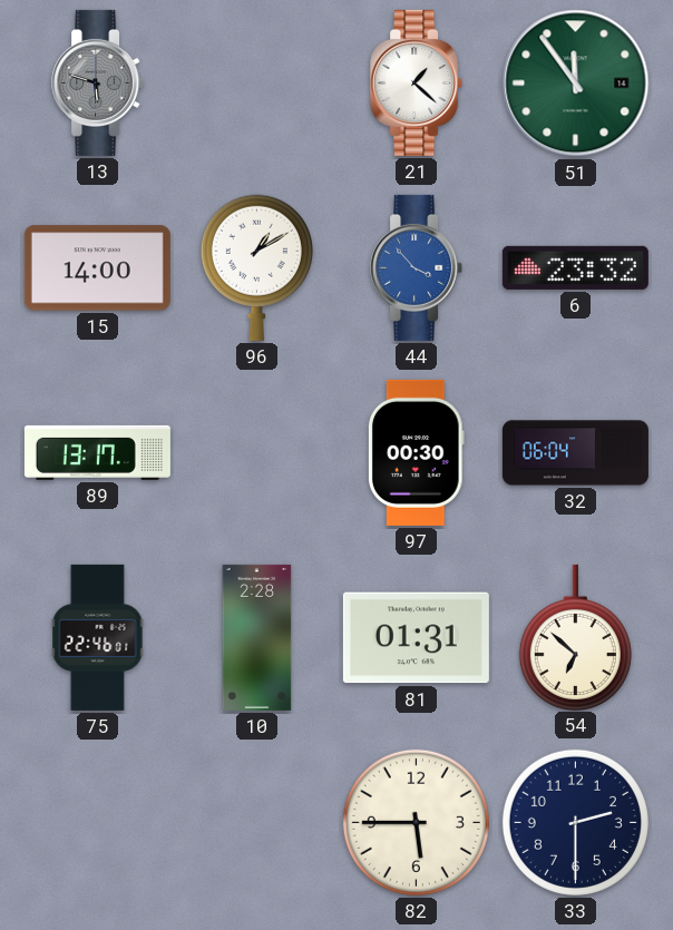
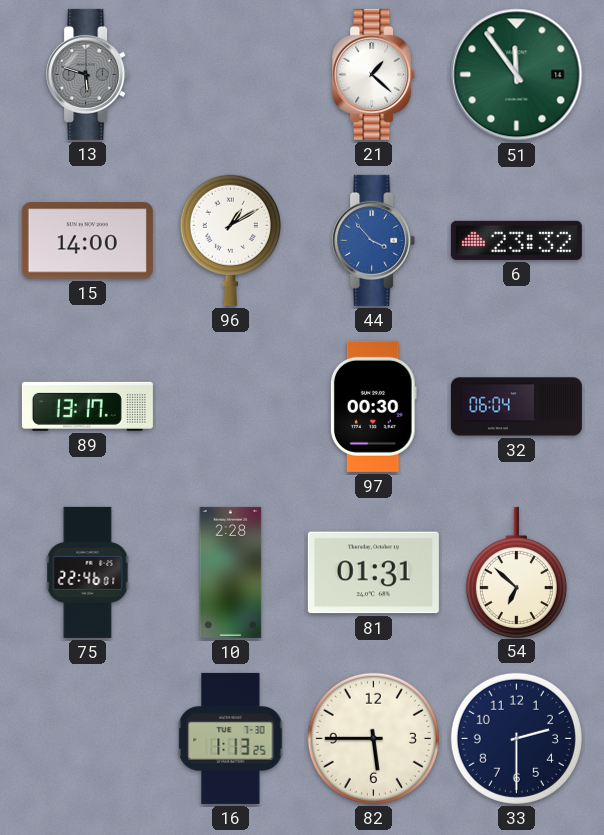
16: none -> 1:13 (231, 738)
